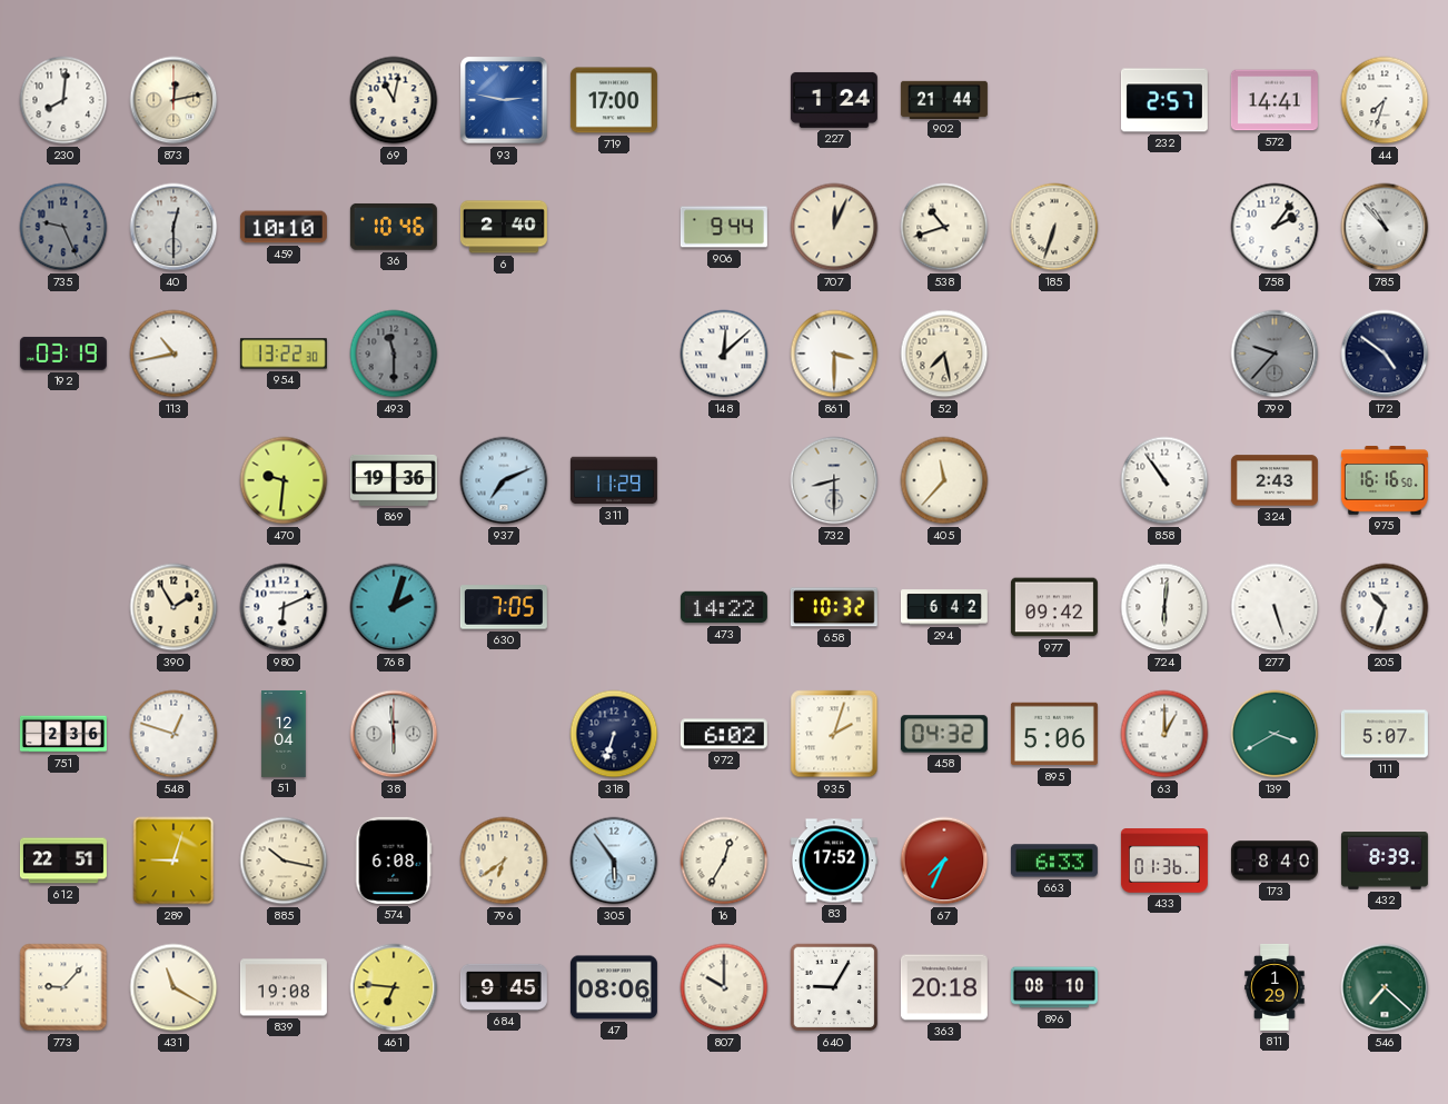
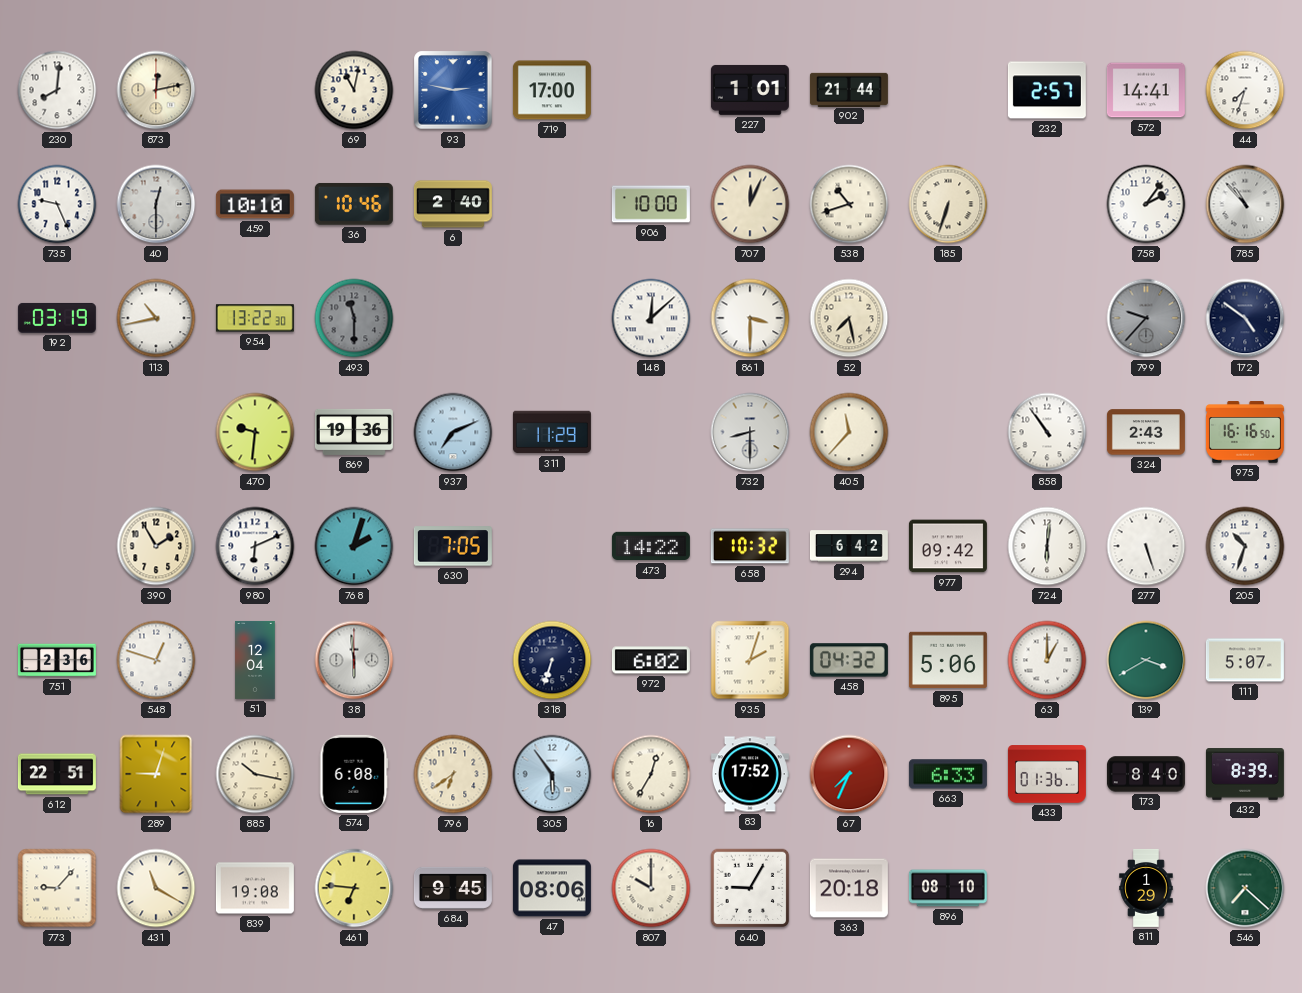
227: 1:24 -> 1:01 (750, 90)
735 dial: grey -> white (57, 204)
906: 9:44 -> 10:00 (651, 204)
